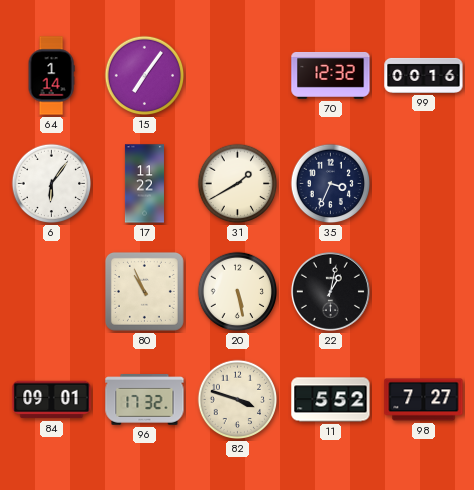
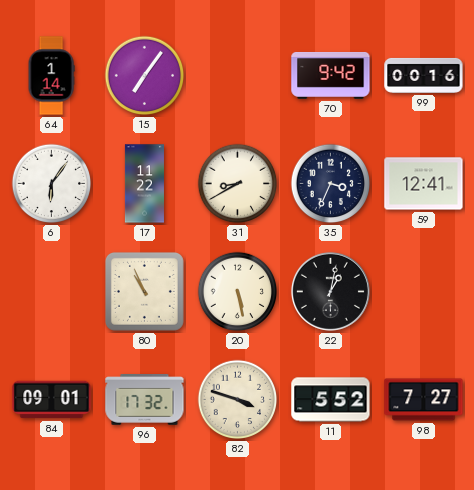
70: 12:32 -> 9:42 (331, 75)
31: 1:40 -> 8:40 (238, 184)
59: none -> 12:41 (424, 184)
